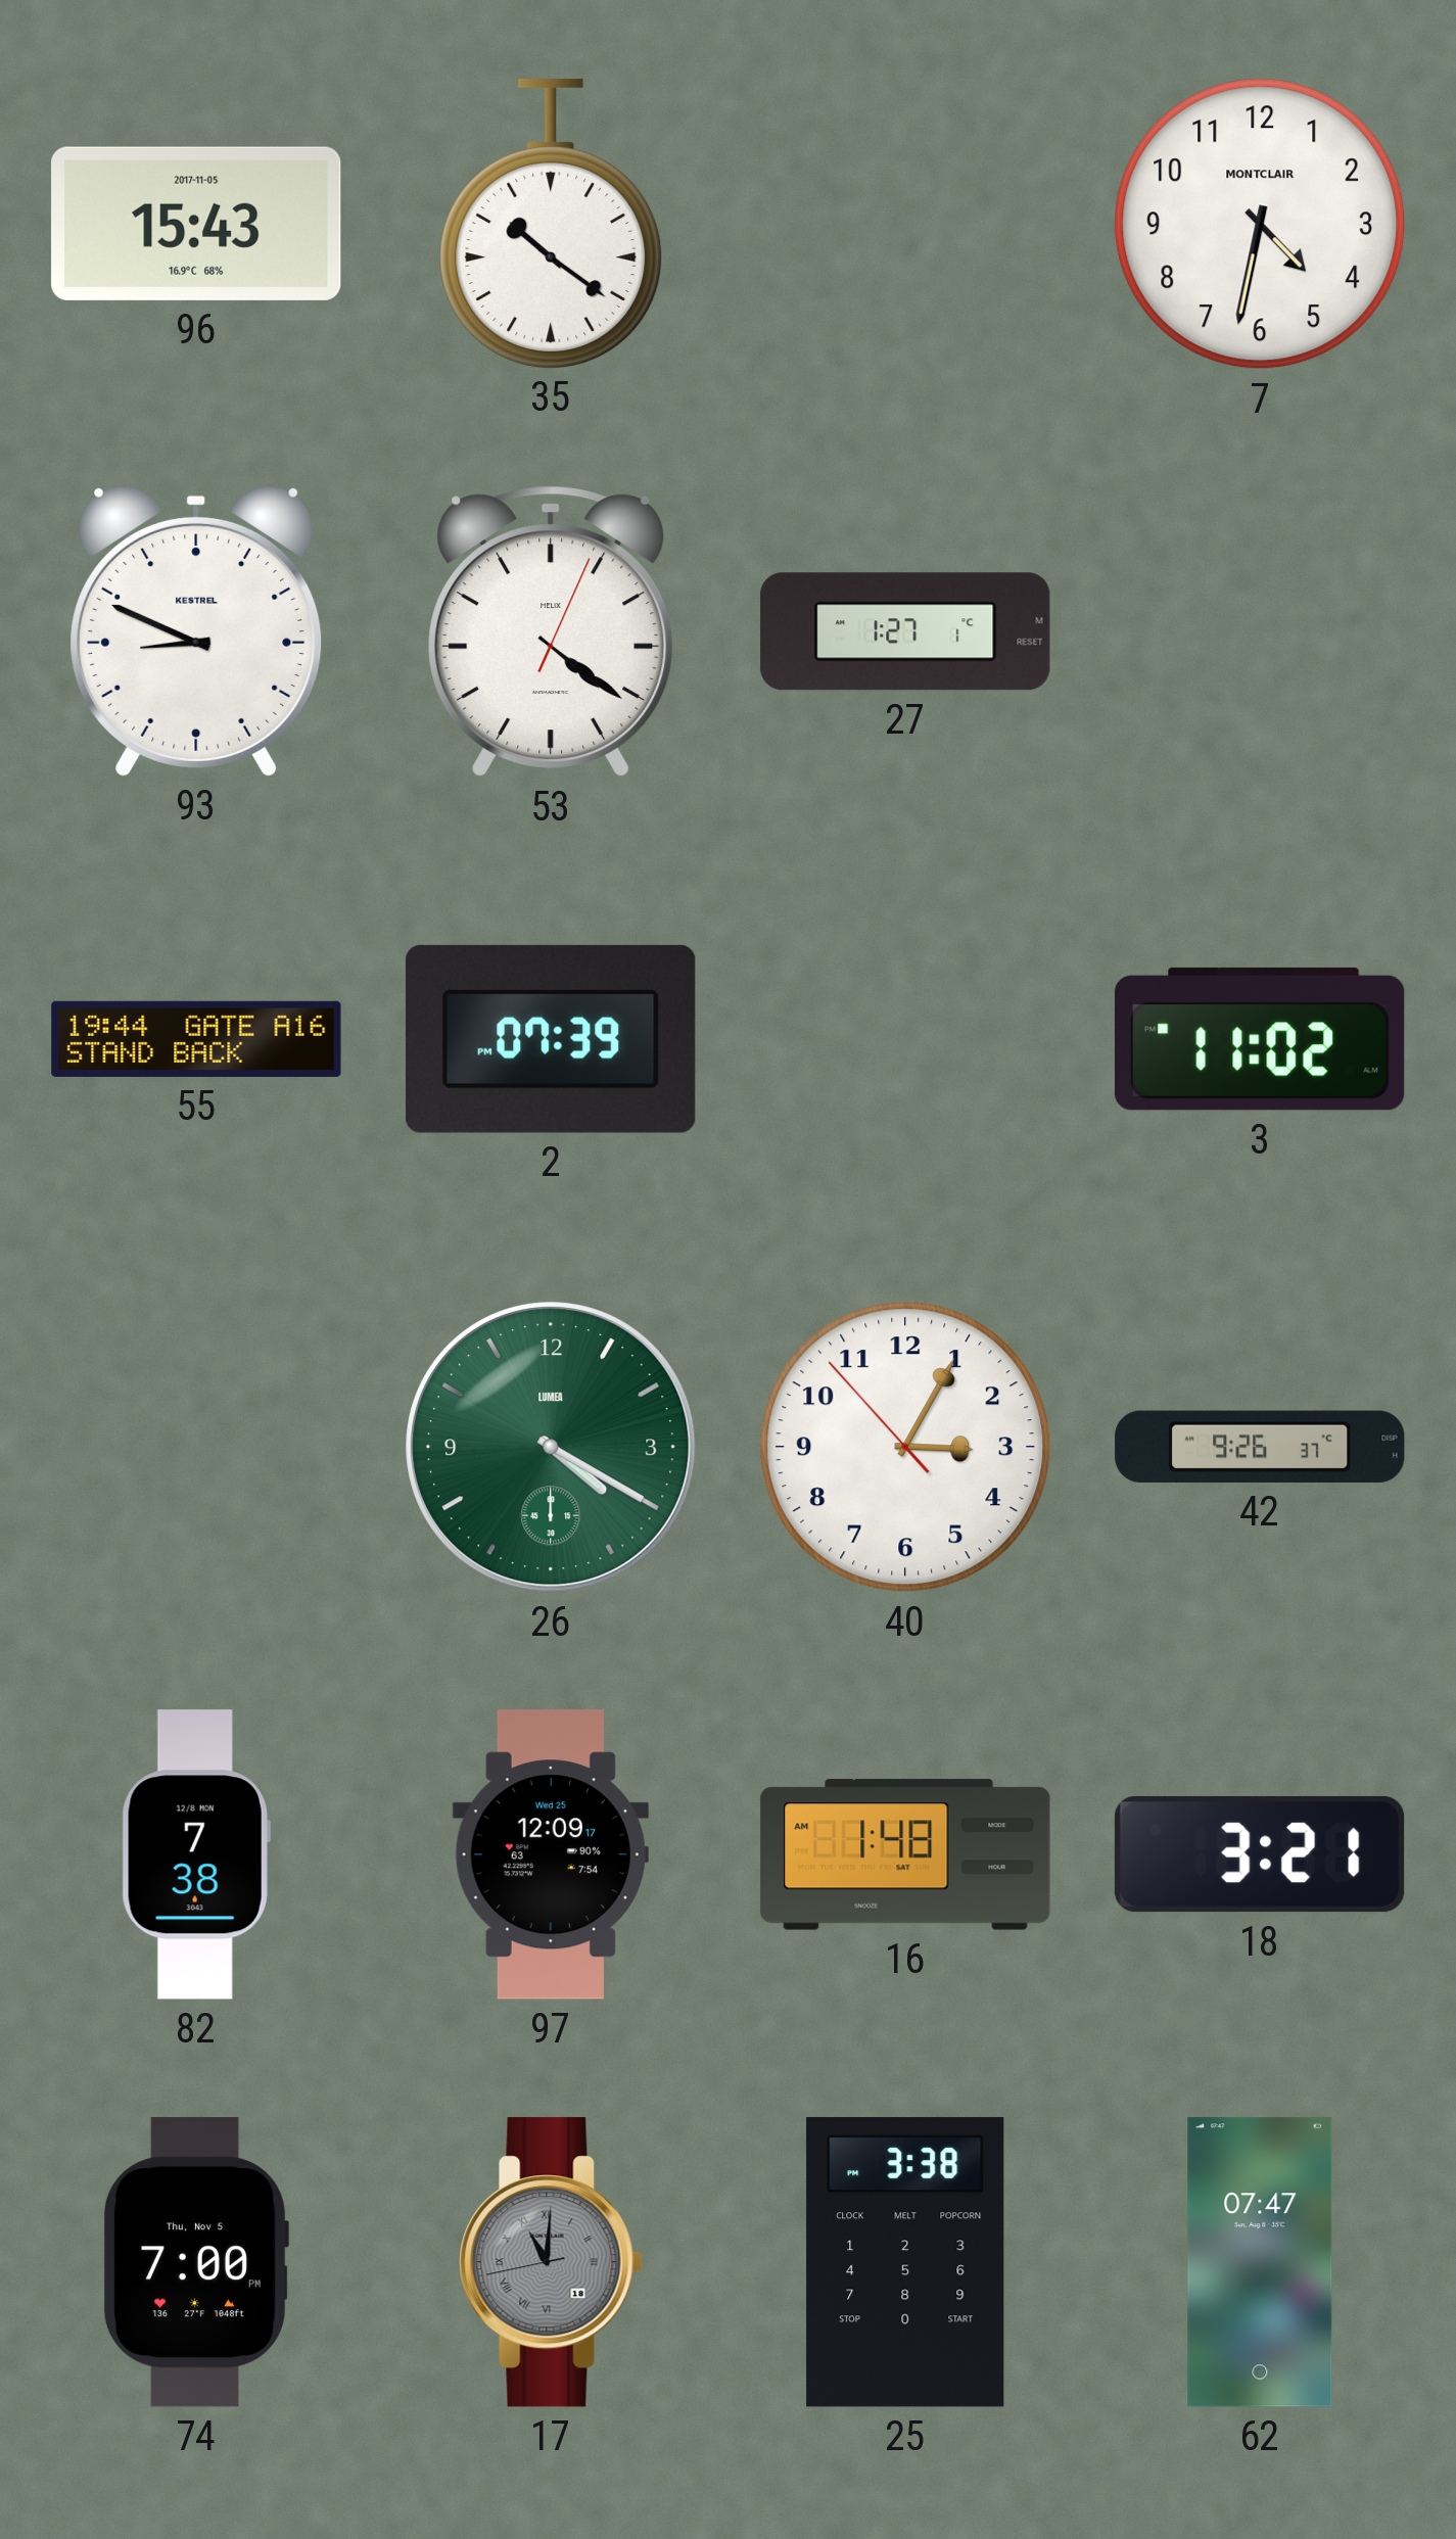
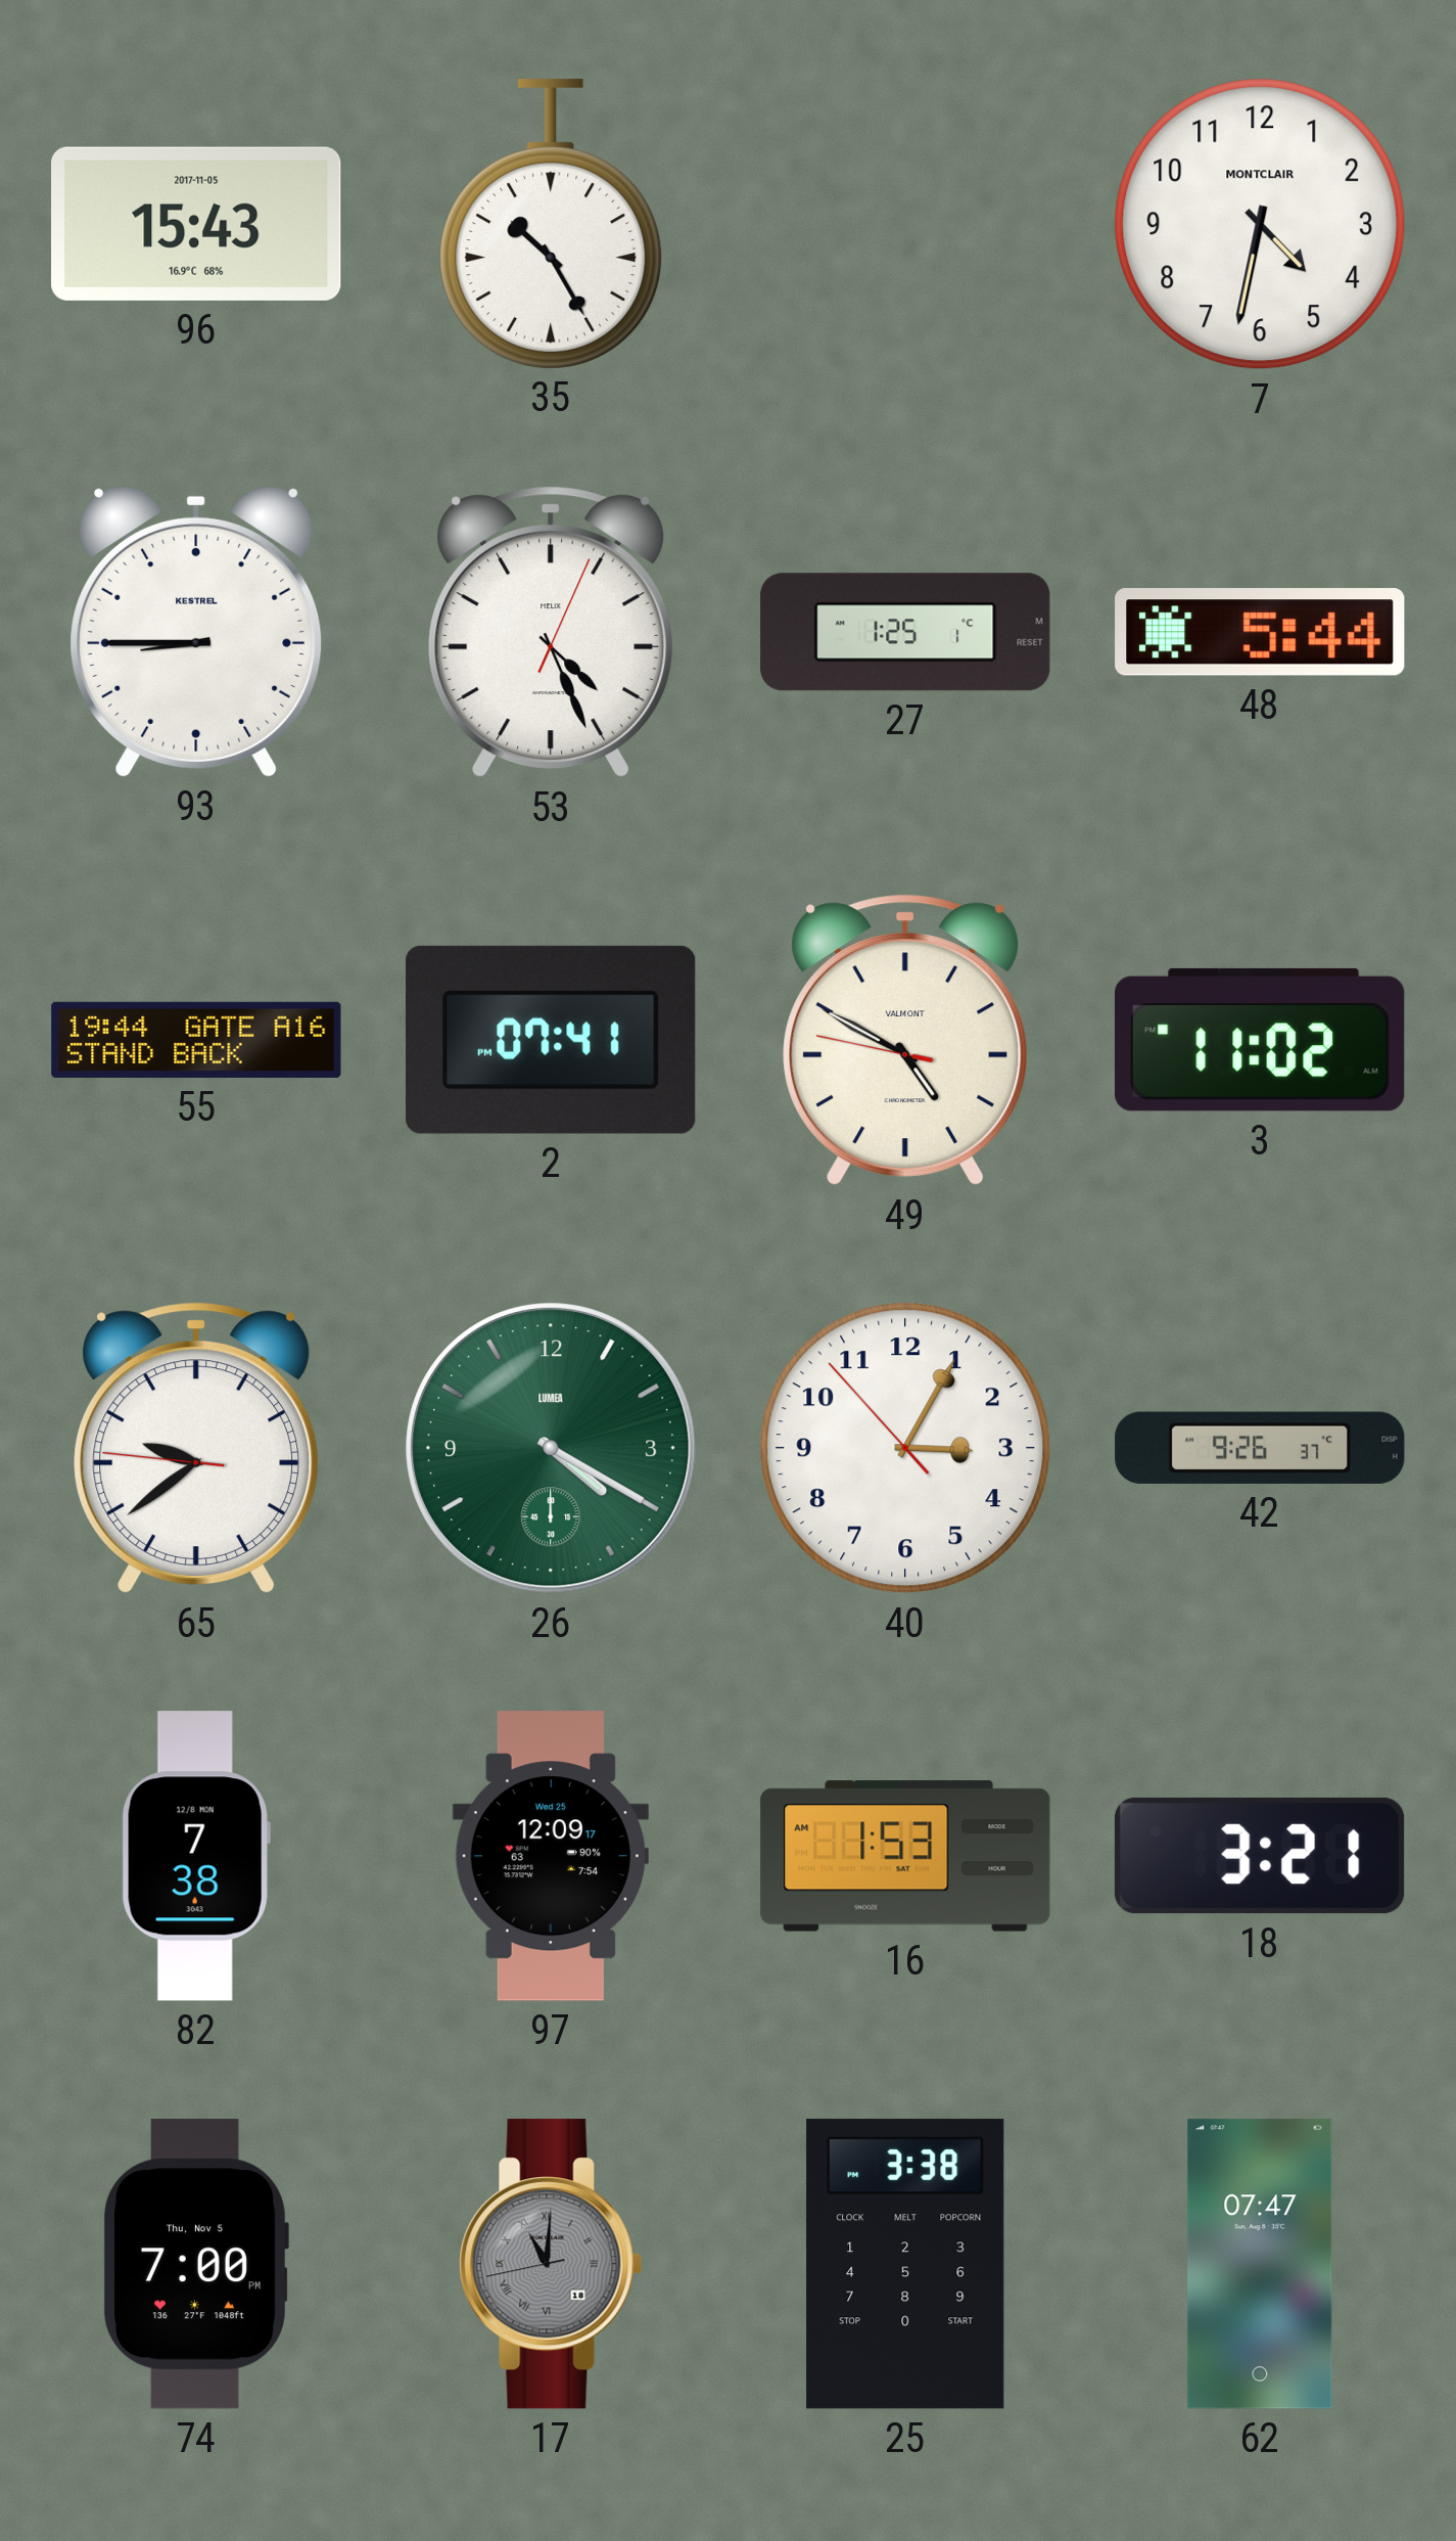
35: 10:21 -> 10:25 (551, 224)
93: 8:49 -> 8:45 (196, 632)
53: 4:21 -> 4:26 (551, 632)
27: 1:27 -> 1:25 (905, 632)
48: none -> 5:44 (1260, 632)
2: 07:39 -> 07:41 (552, 1040)
49: none -> 4:49 (905, 1040)
65: none -> 9:38 (196, 1448)
16: 1:48 -> 1:53 (905, 1856)
